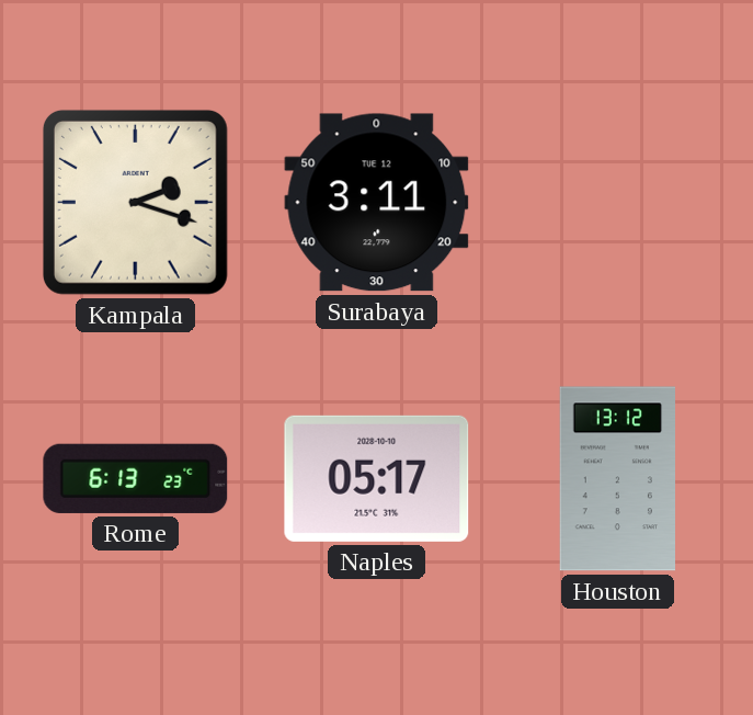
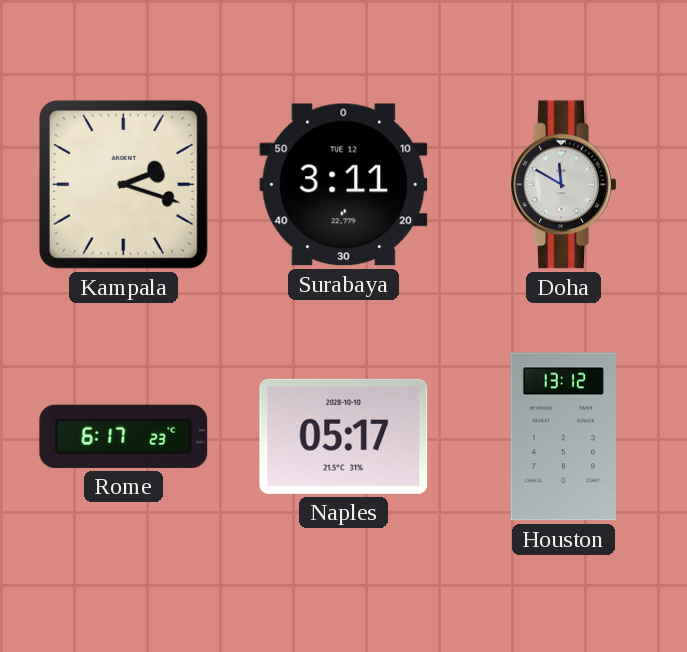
Doha: none -> 11:50 (564, 185)
Rome: 6:13 -> 6:17 (124, 436)
